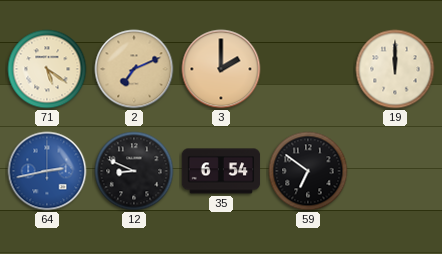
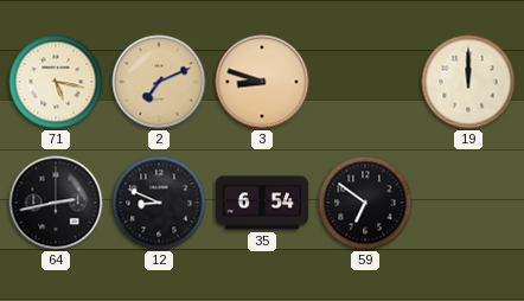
71: 5:21 -> 5:17 (56, 82)
3: 2:00 -> 8:48 (262, 82)
64 dial: blue -> black (56, 203)
